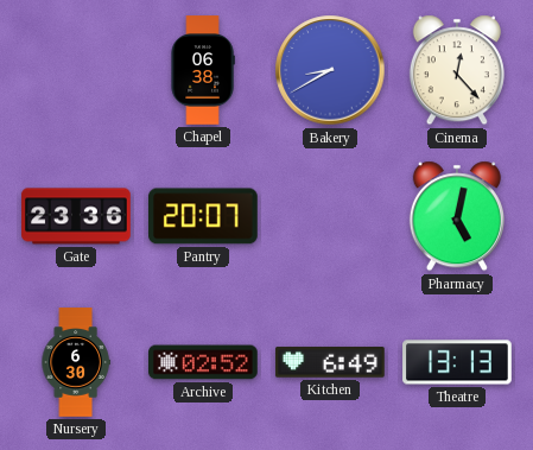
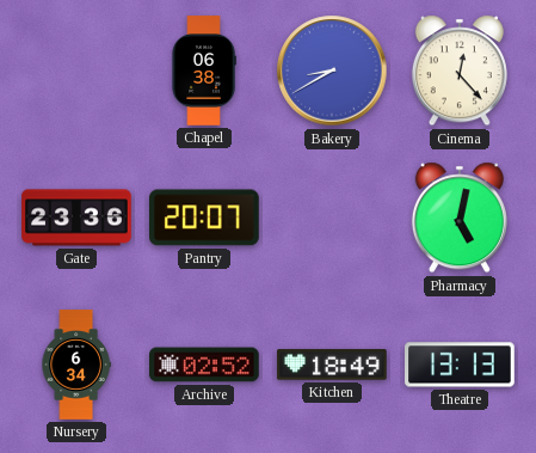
Nursery: 6:30 -> 6:34 (76, 365)
Kitchen: 6:49 -> 18:49 (332, 365)
